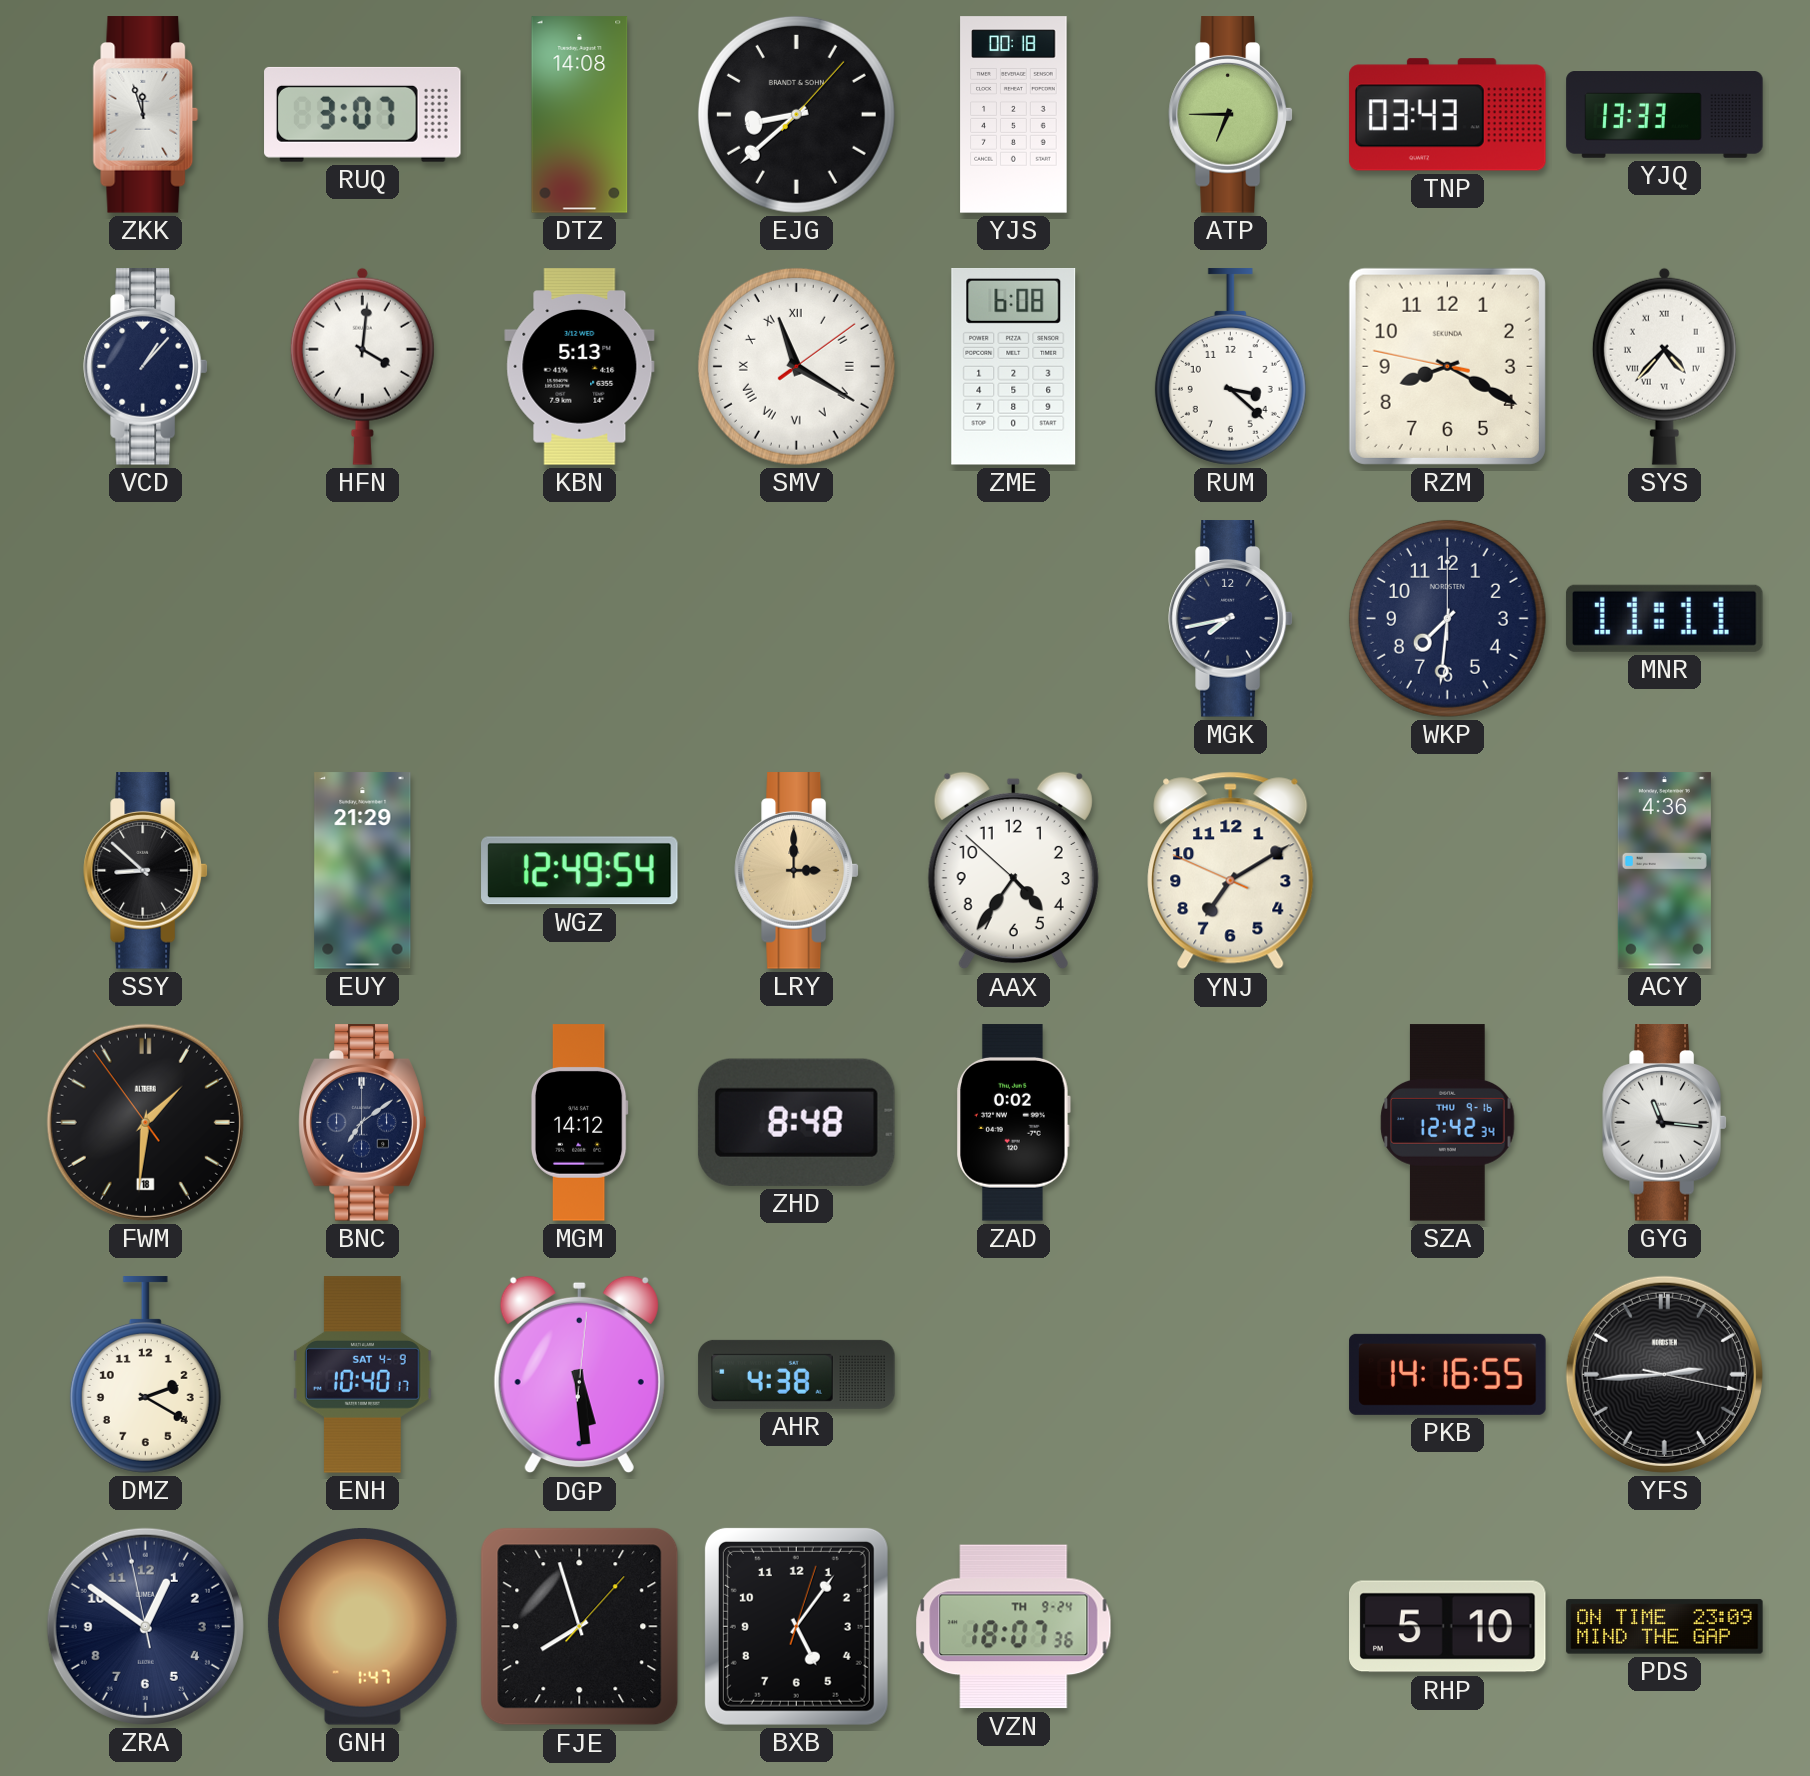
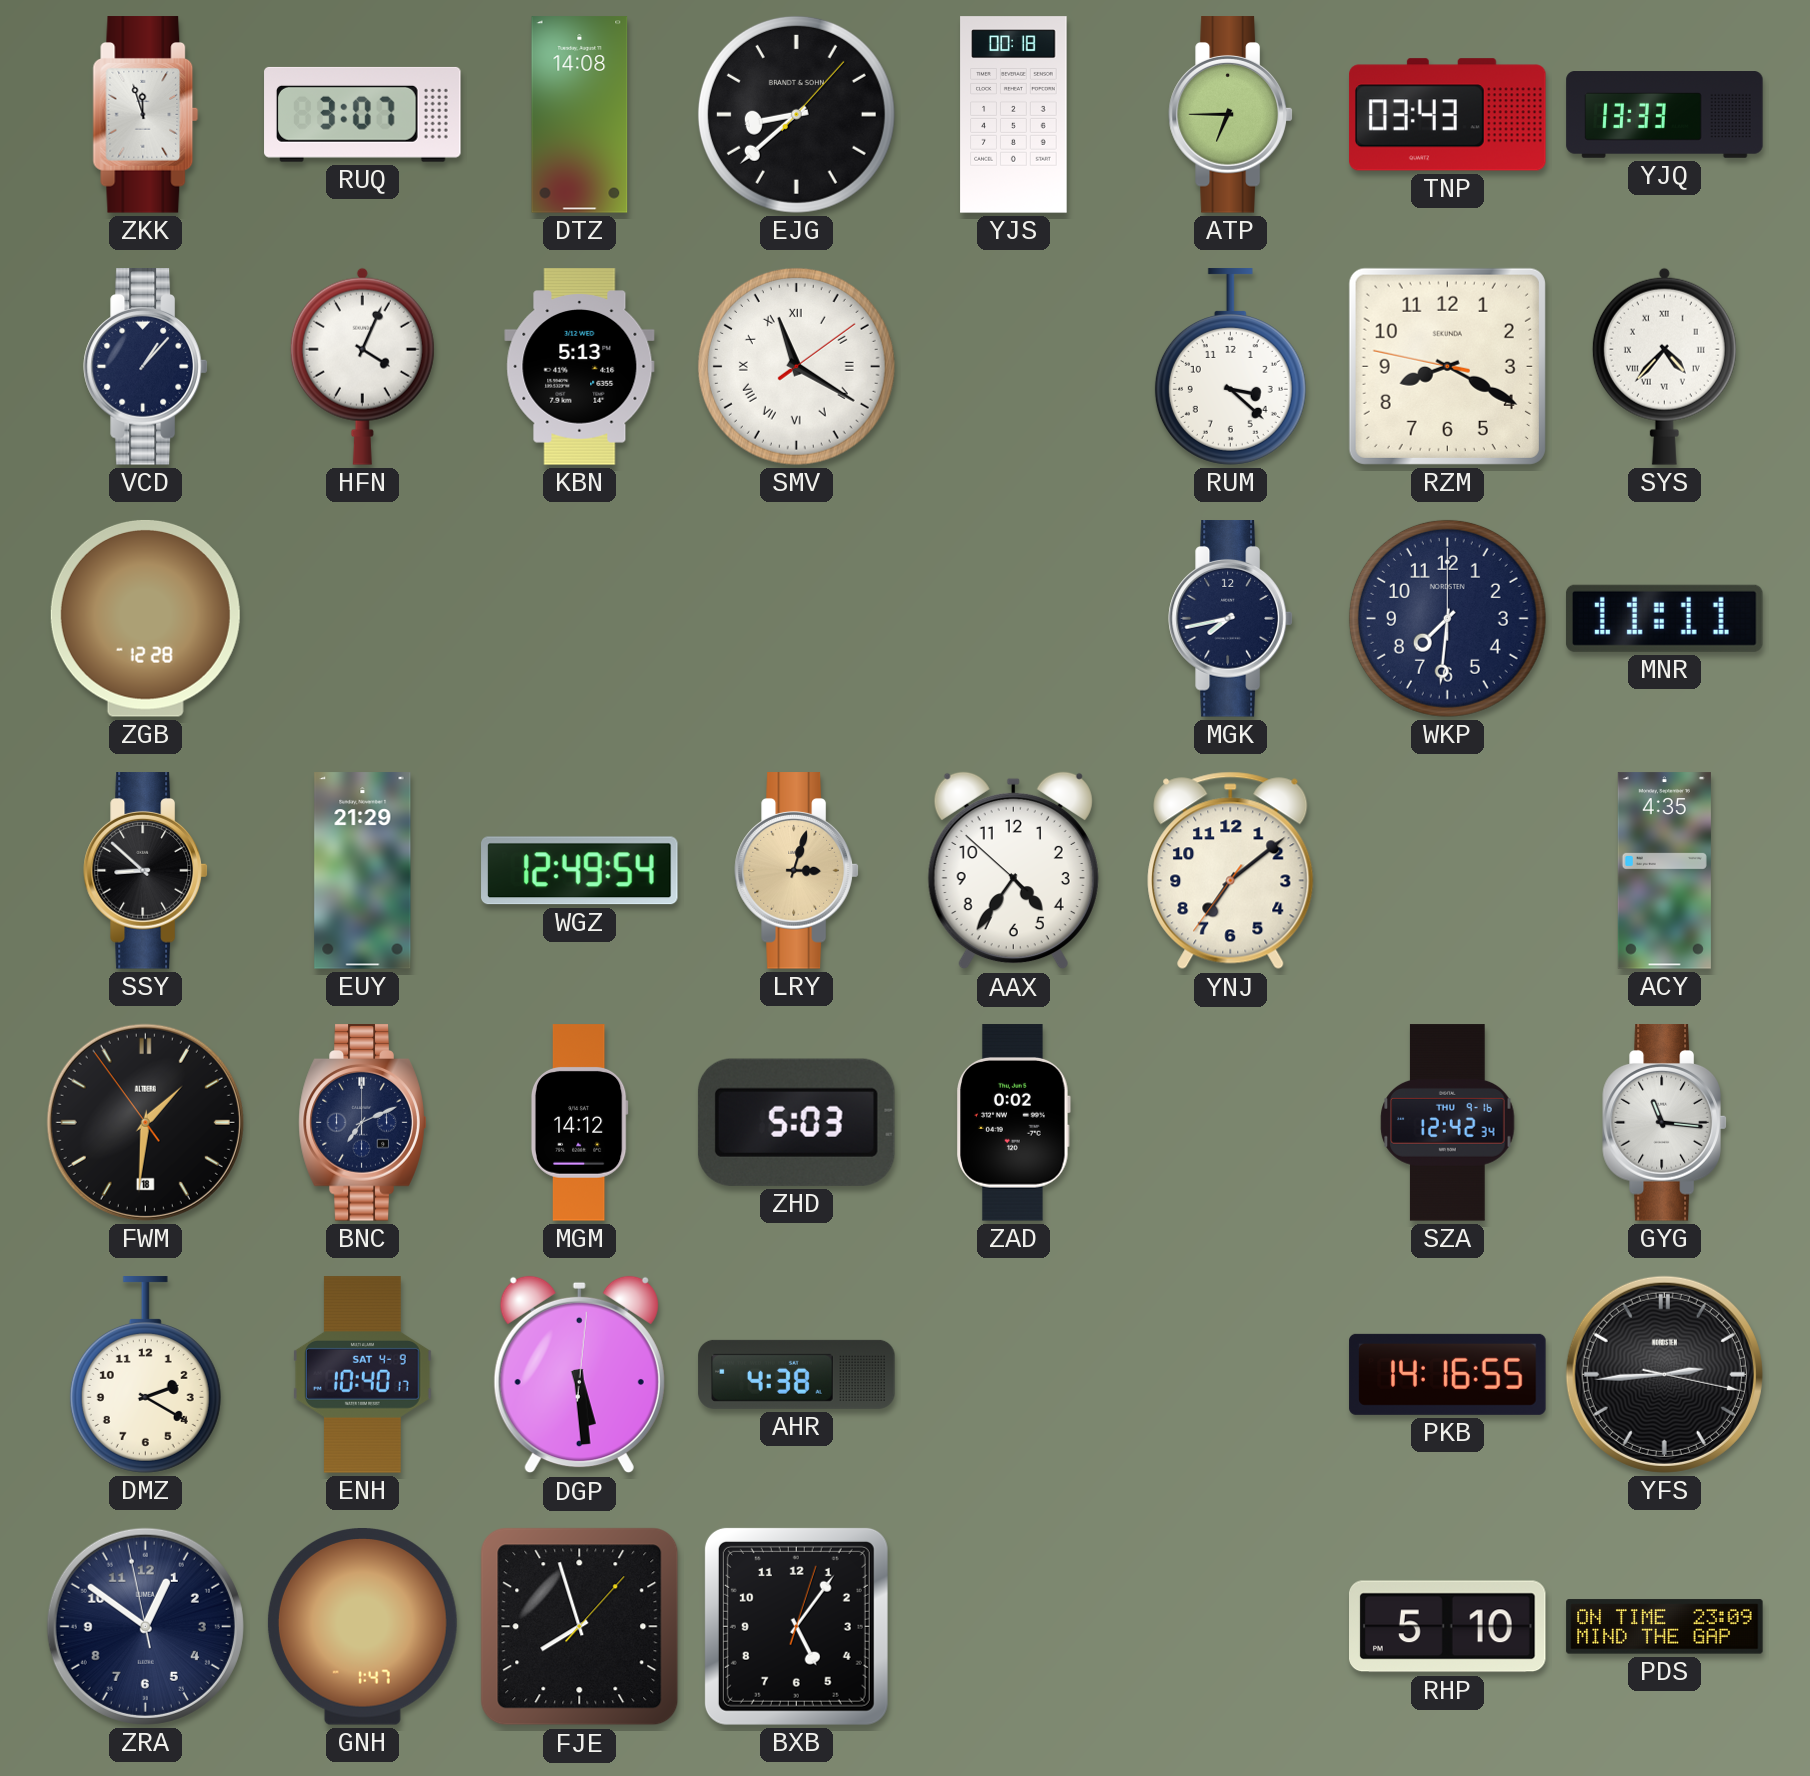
HFN: 4:01 -> 4:04 (362, 366)
ZME: 6:08 -> none (1014, 367)
ZGB: none -> 12:28 (145, 618)
LRY: 3:00 -> 3:03 (797, 871)
YNJ: 7:09 -> 7:08 (1231, 871)
ACY: 4:36 -> 4:35 (1664, 871)
BNC: 7:09 -> 7:11 (363, 1123)
ZHD: 8:48 -> 5:03 (796, 1122)
VZN: 18:07 -> none (1014, 1627)
